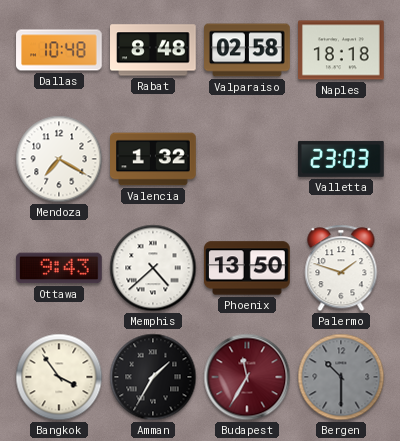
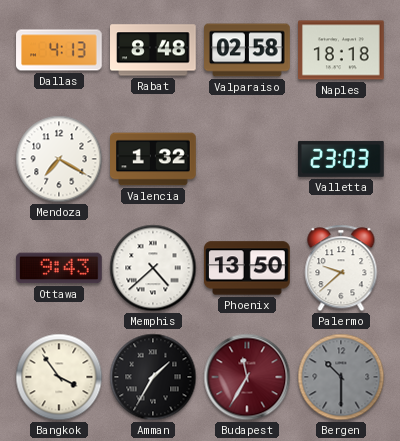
Dallas: 10:48 -> 4:13 (59, 50)
Palermo: 1:48 -> 9:38 (341, 268)
